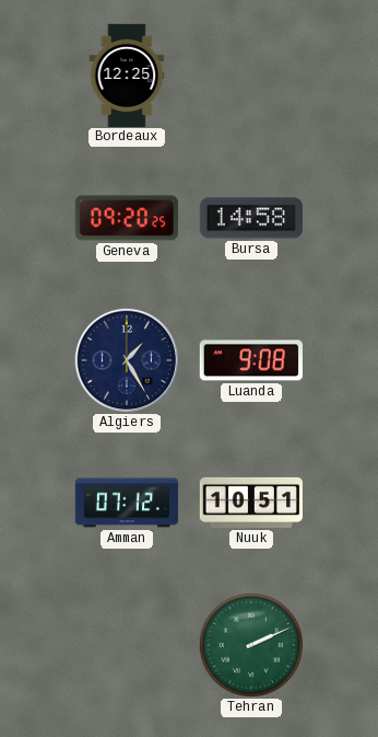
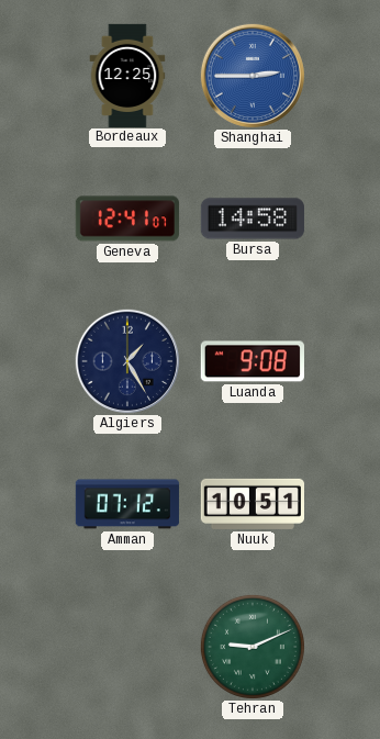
Shanghai: none -> 2:45 (253, 76)
Geneva: 09:20 -> 12:41 (127, 219)
Tehran: 2:11 -> 9:11 (253, 647)
